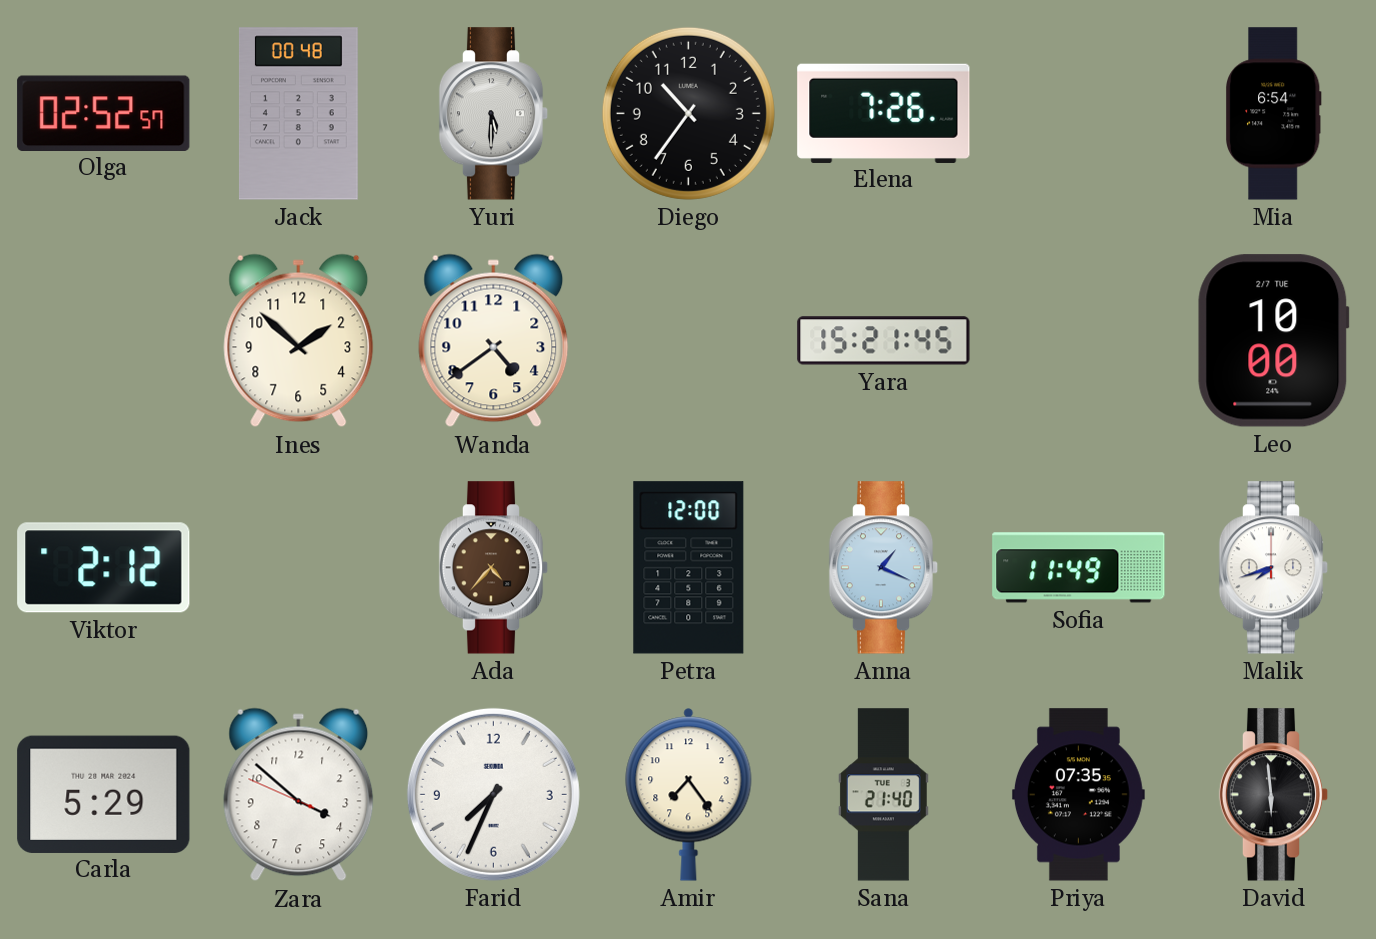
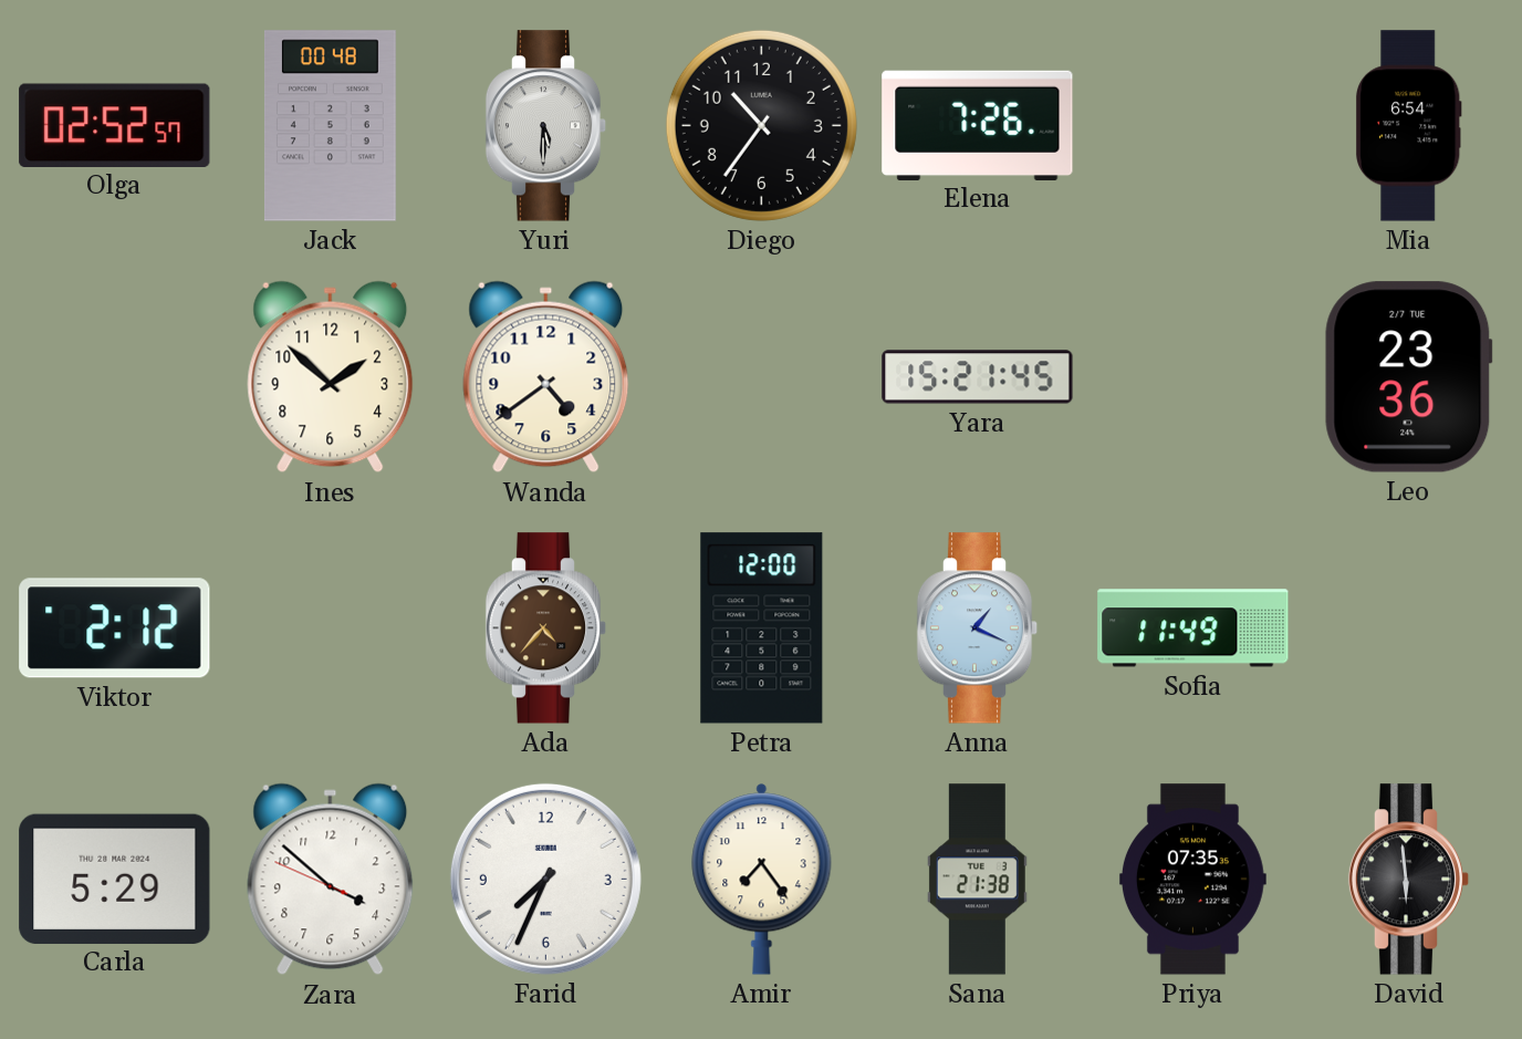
Leo: 10:00 -> 23:36 (1409, 377)
Malik: 7:42 -> none (1274, 568)
Sana: 21:40 -> 21:38 (977, 880)
